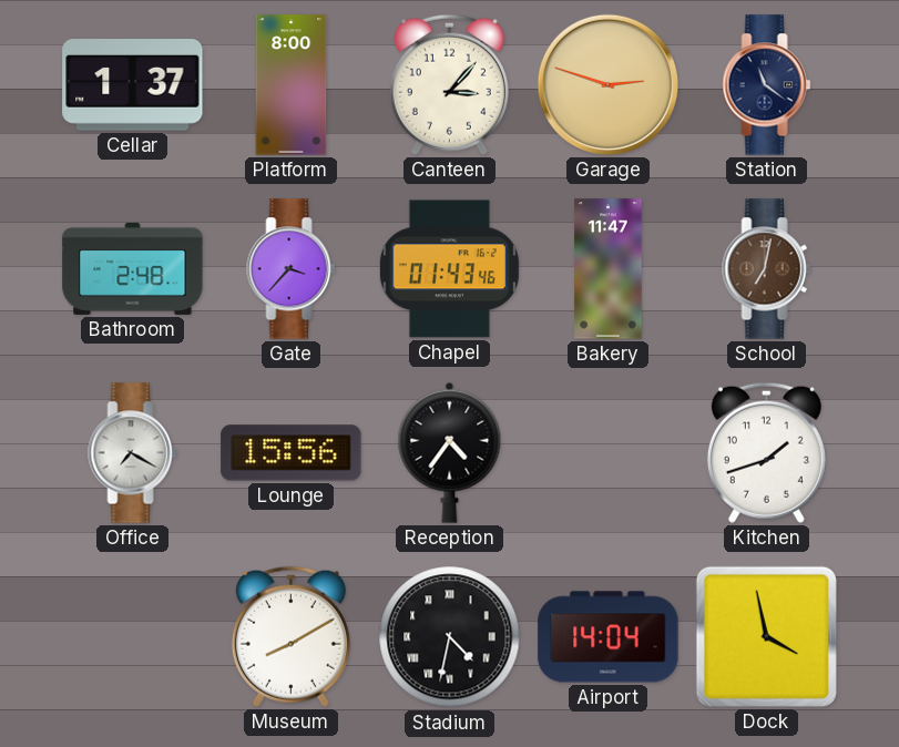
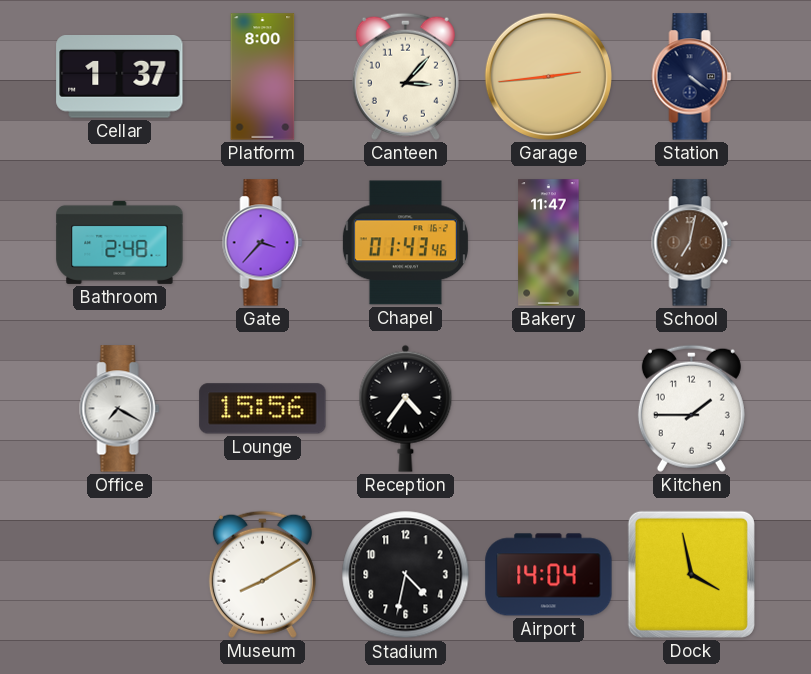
Garage: 2:48 -> 2:44 (548, 76)
Station: 11:21 -> 4:21 (692, 77)
Kitchen: 1:42 -> 1:45 (691, 408)
Stadium numerals: Roman -> Arabic (406, 575)
